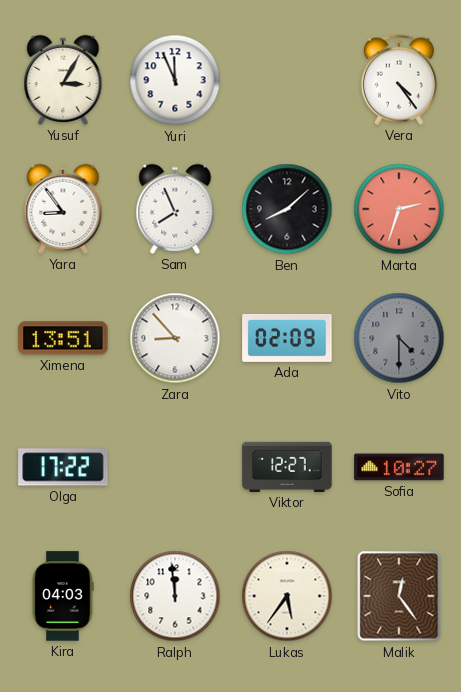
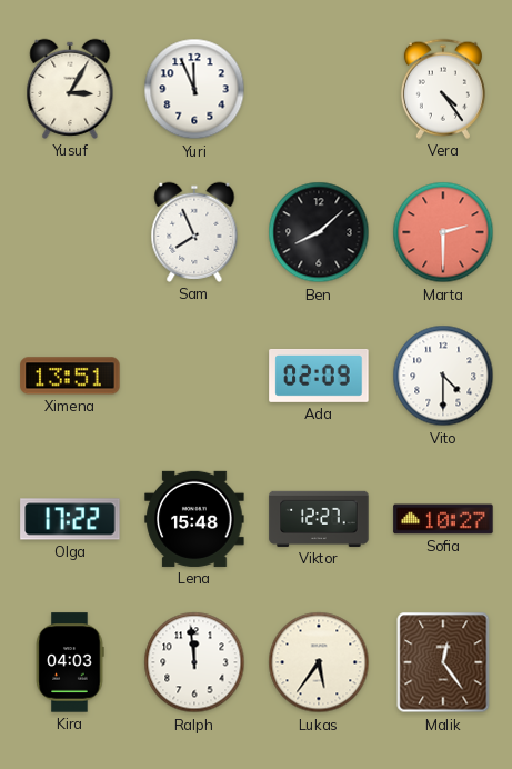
Yara: 8:54 -> none (63, 209)
Marta: 2:33 -> 2:30 (443, 232)
Zara: 8:53 -> none (175, 338)
Vito dial: grey -> white (443, 376)
Lena: none -> 15:48 (194, 519)
